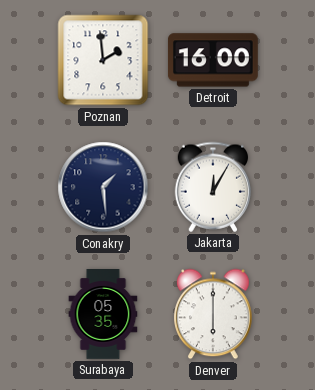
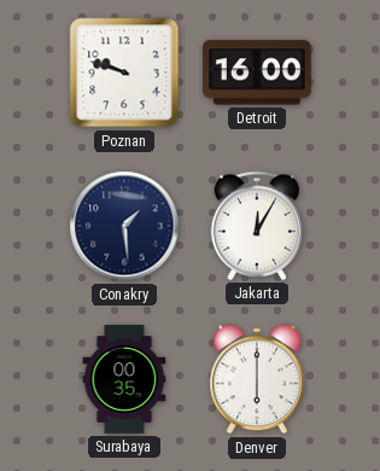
Poznan: 1:59 -> 9:48 (124, 72)
Surabaya: 05:35 -> 00:35 (124, 380)
